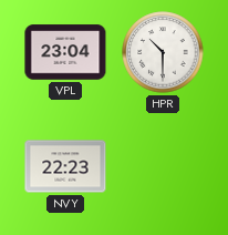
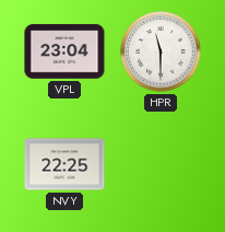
HPR: 10:30 -> 11:30 (161, 51)
NVY: 22:23 -> 22:25 (64, 164)
